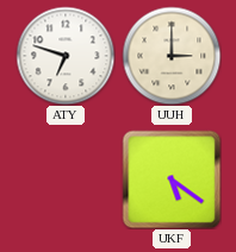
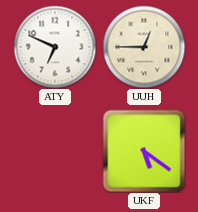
ATY: 6:48 -> 6:49 (55, 47)
UUH: 3:00 -> 12:45 (144, 47)
